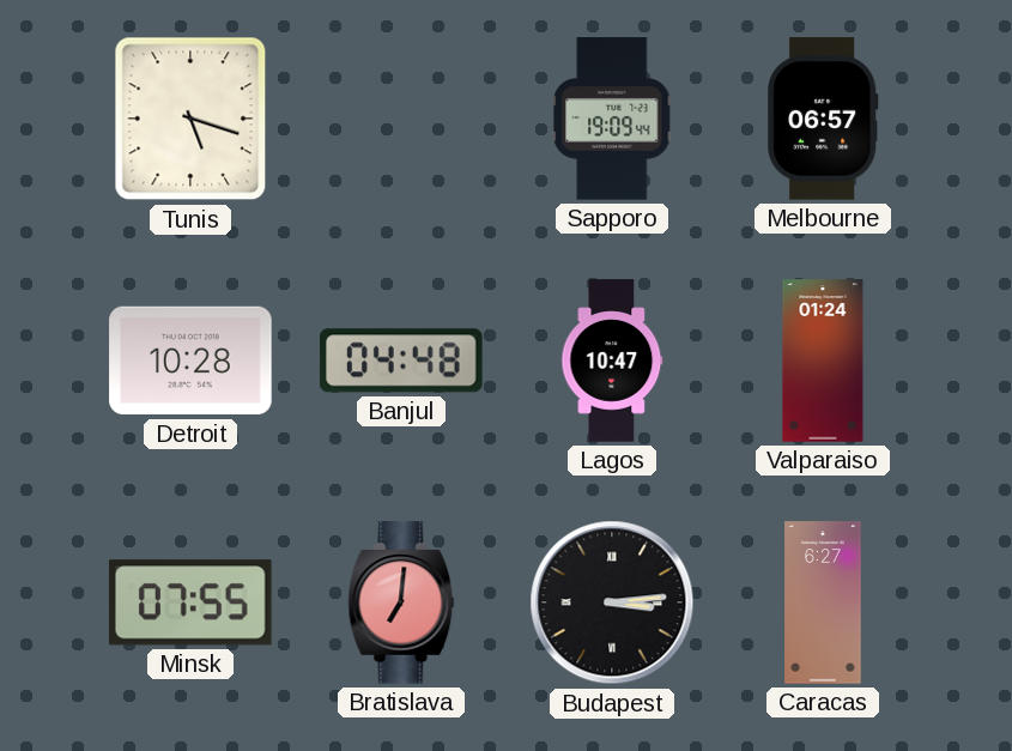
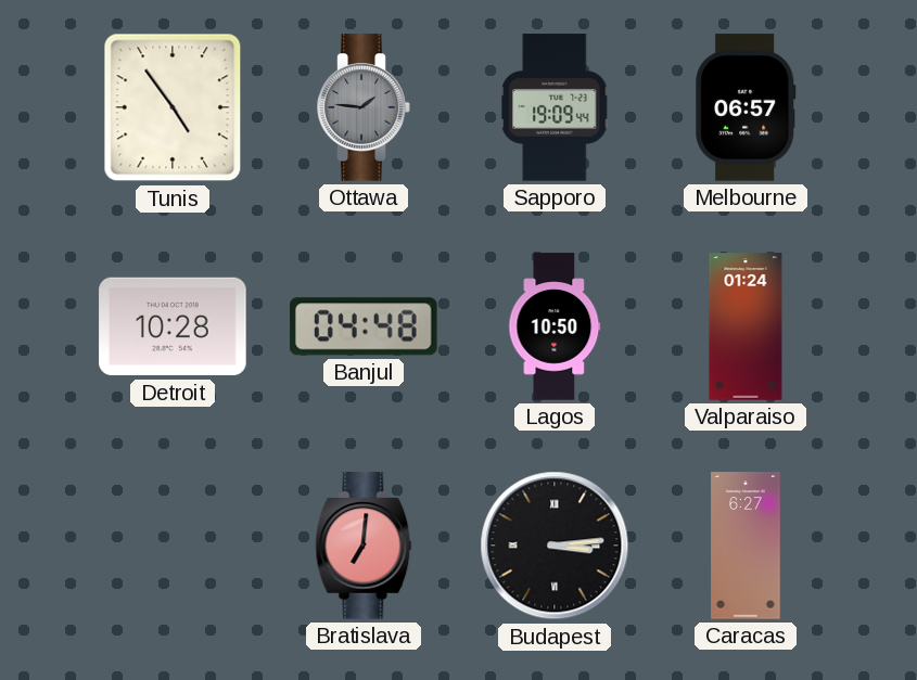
Tunis: 5:18 -> 4:54 (173, 107)
Ottawa: none -> 1:46 (364, 107)
Lagos: 10:47 -> 10:50 (555, 326)
Minsk: 07:55 -> none (190, 602)
